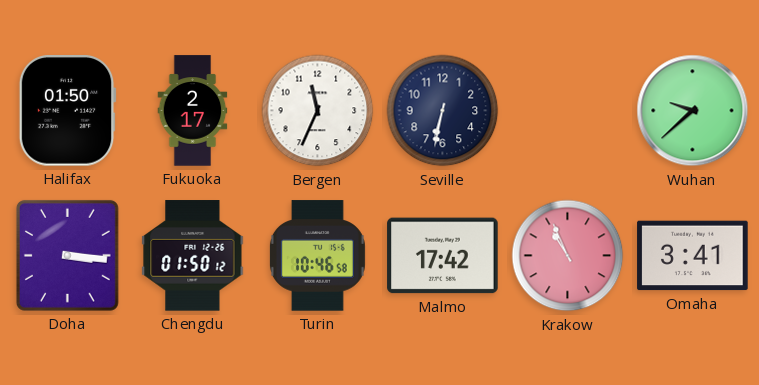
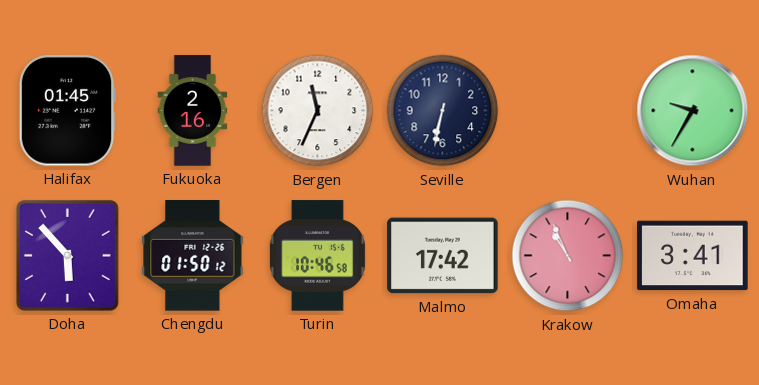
Halifax: 01:50 -> 01:45 (67, 111)
Fukuoka: 2:17 -> 2:16 (193, 111)
Wuhan: 9:38 -> 9:35 (693, 111)
Doha: 3:16 -> 5:53 (67, 255)
